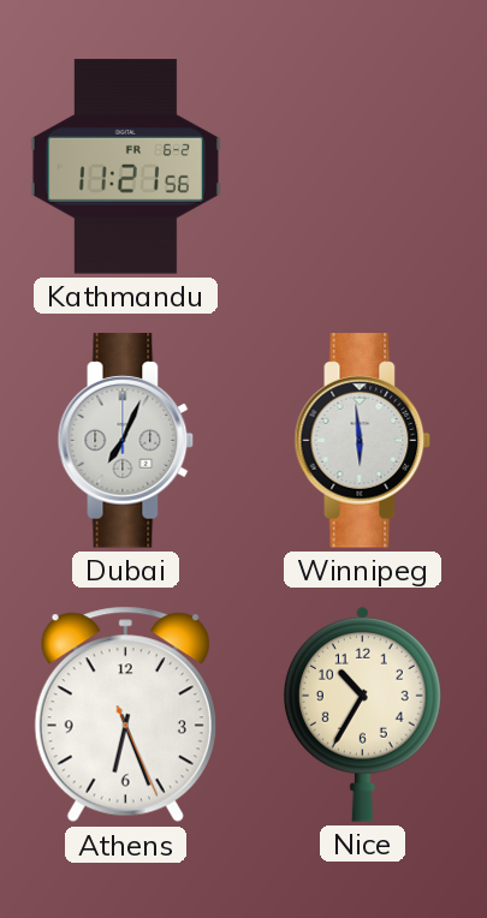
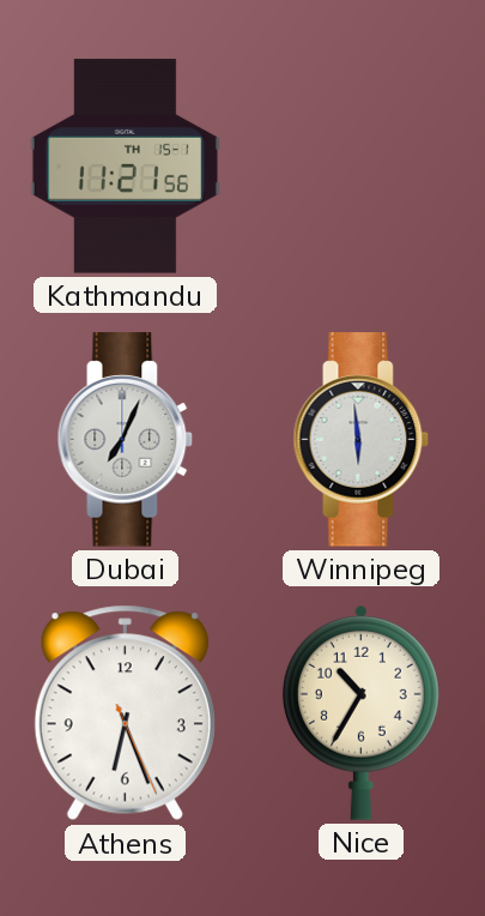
Kathmandu date: FR 6-2 -> TH 15-1 (125, 167)
